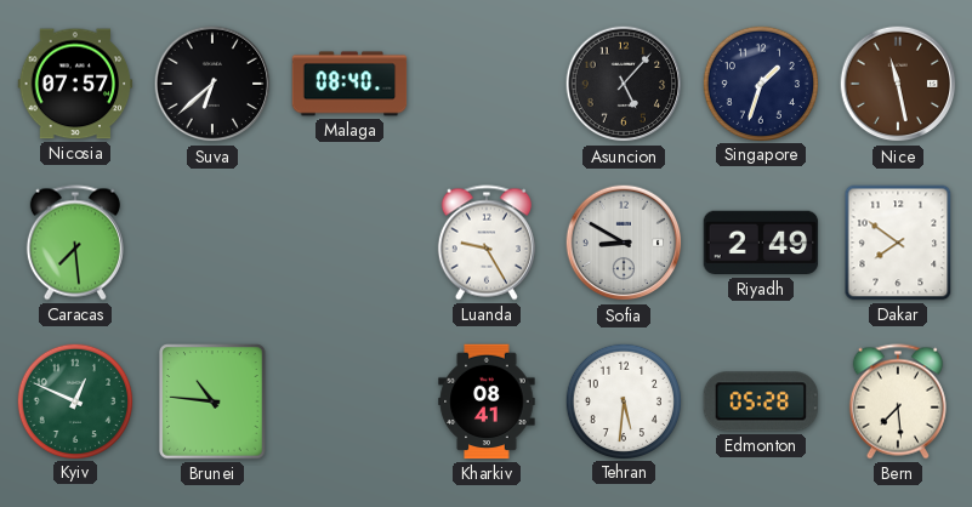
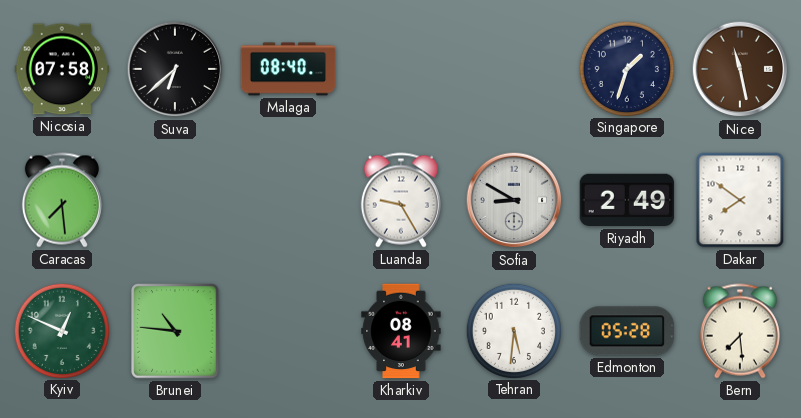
Nicosia: 07:57 -> 07:58 (62, 69)
Asuncion: 5:07 -> none (624, 84)
